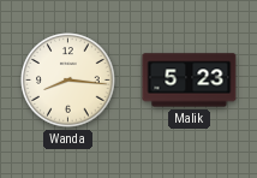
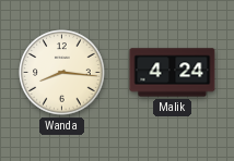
Malik: 5:23 -> 4:24 (173, 73)
